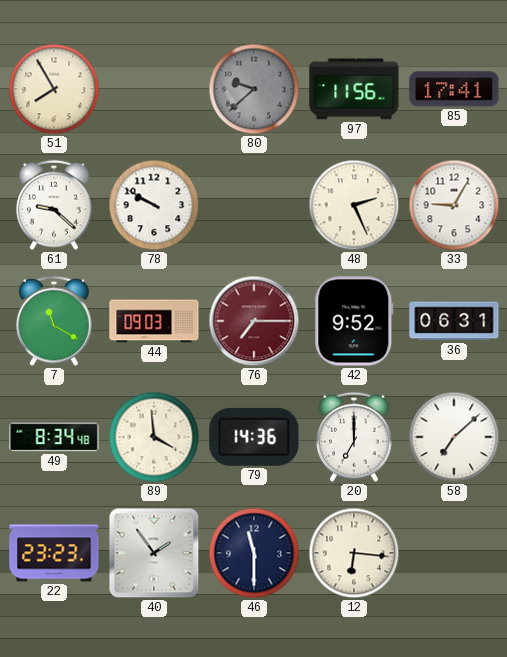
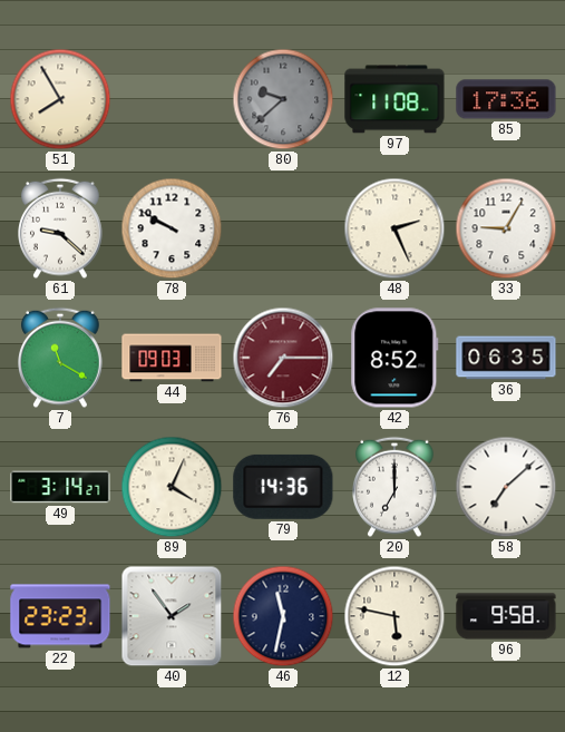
97: 11:56 -> 11:08 (394, 99)
85: 17:41 -> 17:36 (506, 99)
42: 9:52 -> 8:52 (394, 358)
36: 06:31 -> 06:35 (506, 358)
49: 8:34 -> 3:14 (60, 487)
89: 3:59 -> 4:04 (172, 487)
46: 11:30 -> 11:32 (283, 616)
12: 6:16 -> 5:47 (394, 616)
96: none -> 9:58 (506, 616)
